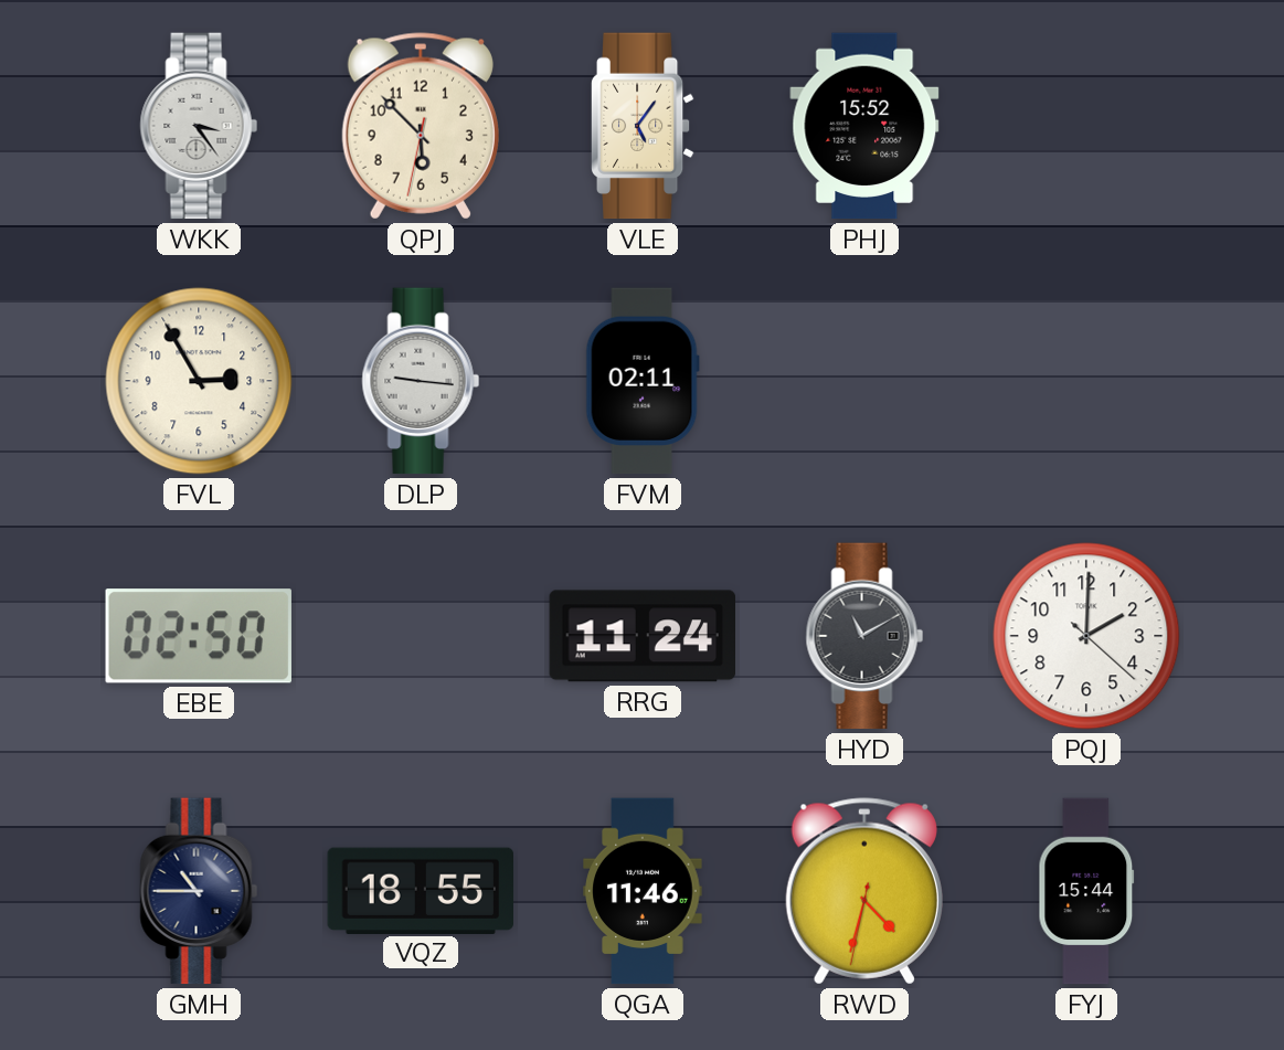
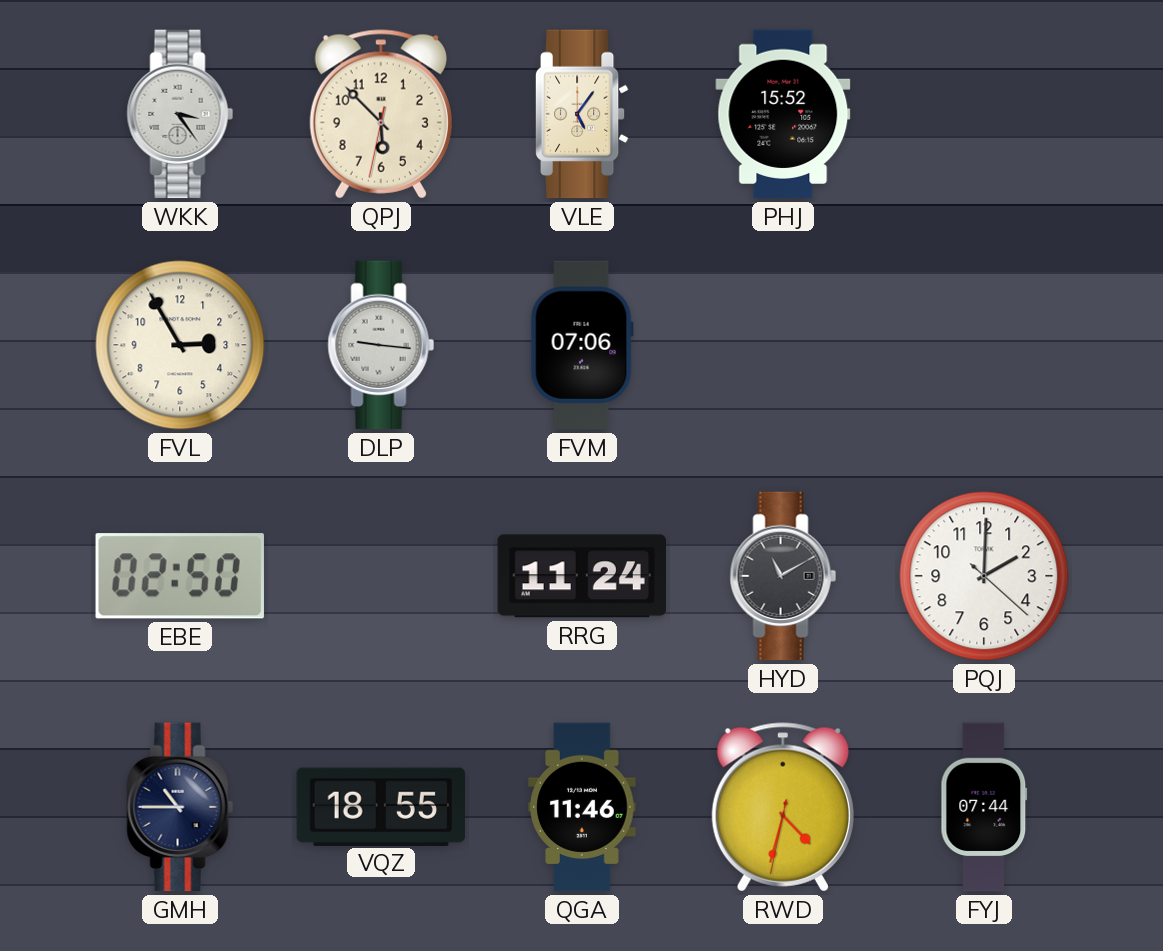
FVM: 02:11 -> 07:06 (582, 345)
FYJ: 15:44 -> 07:44 (984, 807)
